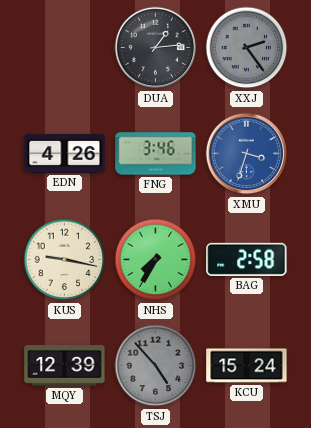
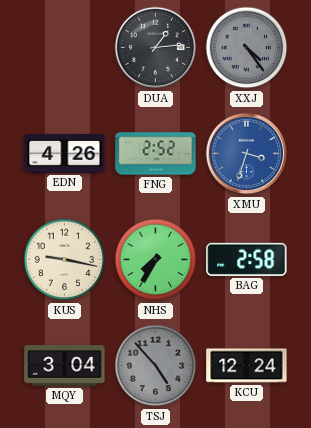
XXJ: 2:24 -> 4:24 (247, 48)
FNG: 3:46 -> 2:52 (156, 154)
MQY: 12:39 -> 3:04 (65, 366)
KCU: 15:24 -> 12:24 (247, 366)
